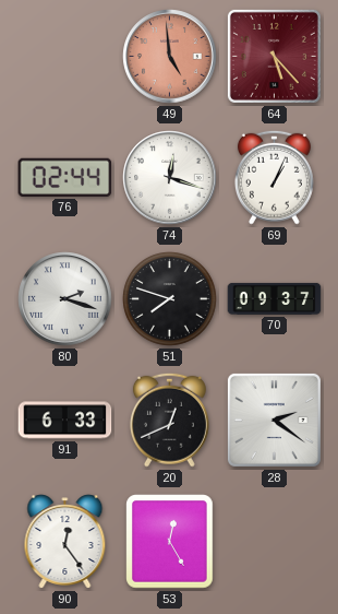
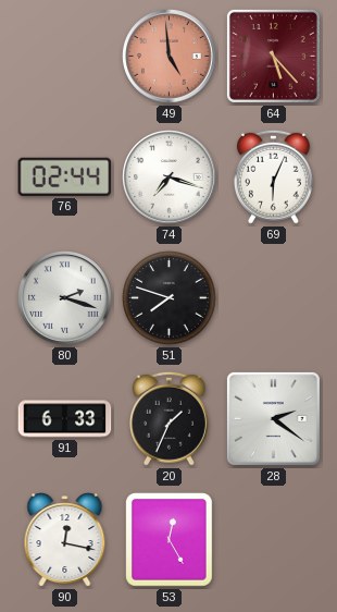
74: 12:18 -> 7:18 (170, 178)
69: 1:04 -> 6:04 (273, 176)
70: 09:37 -> none (275, 298)
20: 12:41 -> 1:34 (168, 418)
90: 12:24 -> 12:17 (65, 540)
